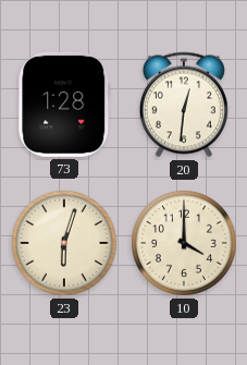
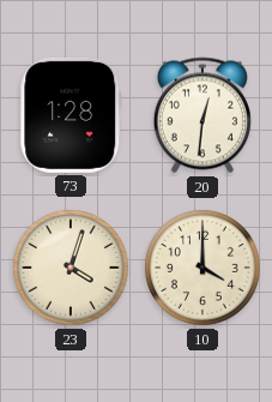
23: 6:03 -> 4:03 (71, 268)
